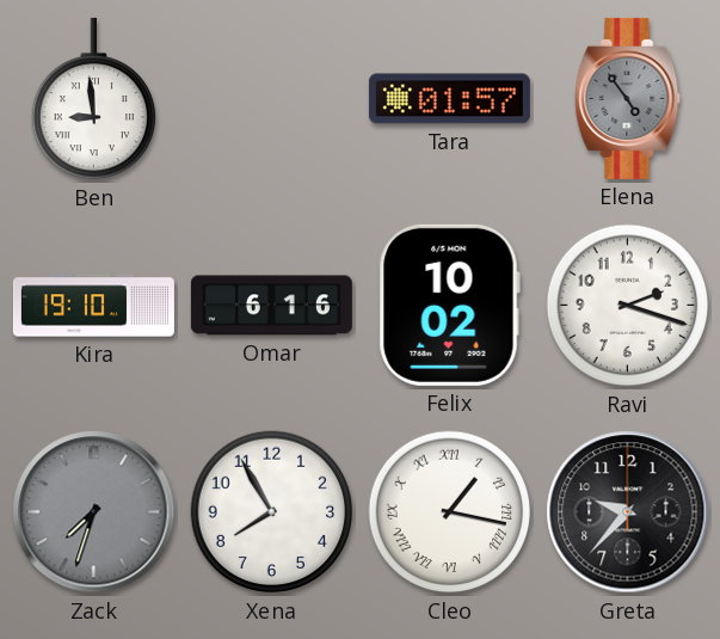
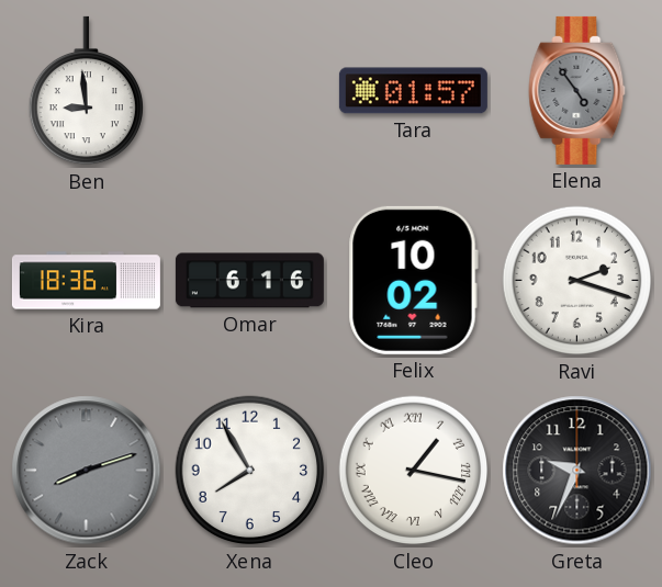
Kira: 19:10 -> 18:36 (86, 281)
Zack: 7:33 -> 8:12 (87, 471)
Greta: 9:37 -> 9:34 (577, 471)
